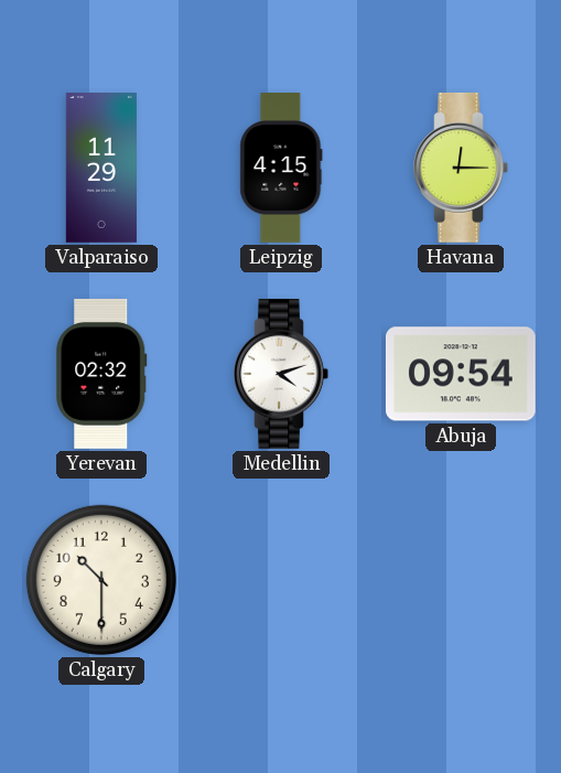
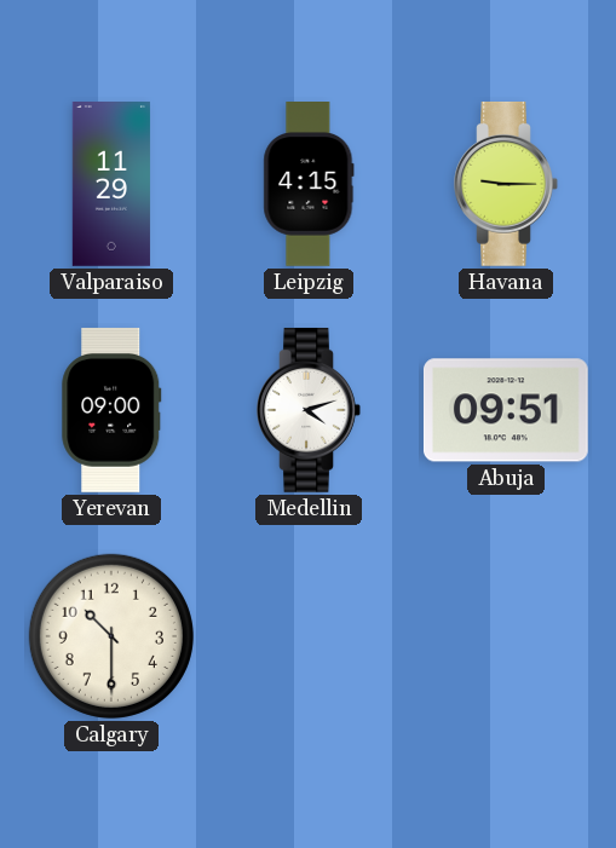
Havana: 12:15 -> 9:15 (506, 184)
Yerevan: 02:32 -> 09:00 (111, 410)
Abuja: 09:54 -> 09:51 (506, 410)
